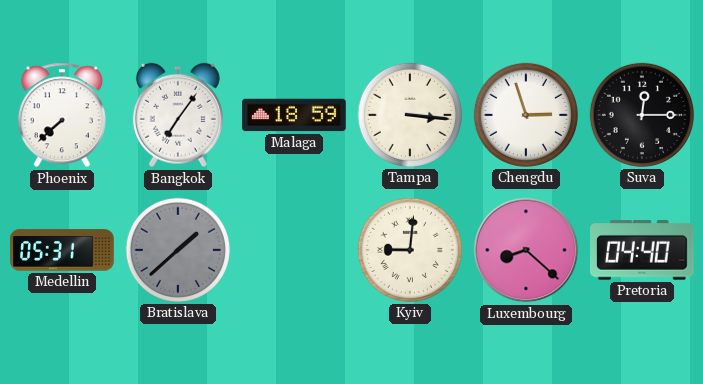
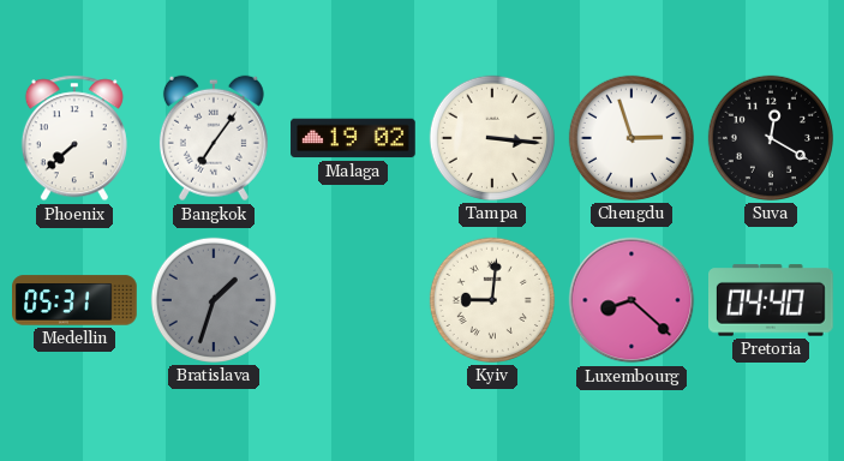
Malaga: 18:59 -> 19:02 (353, 138)
Suva: 12:15 -> 12:20 (771, 138)
Bratislava: 1:38 -> 1:33 (214, 300)
